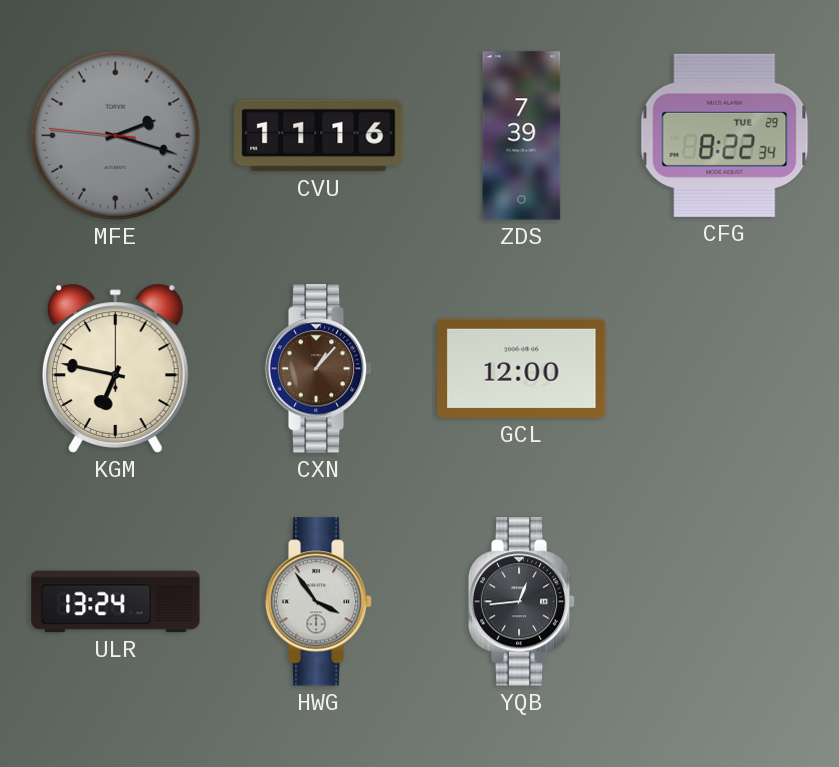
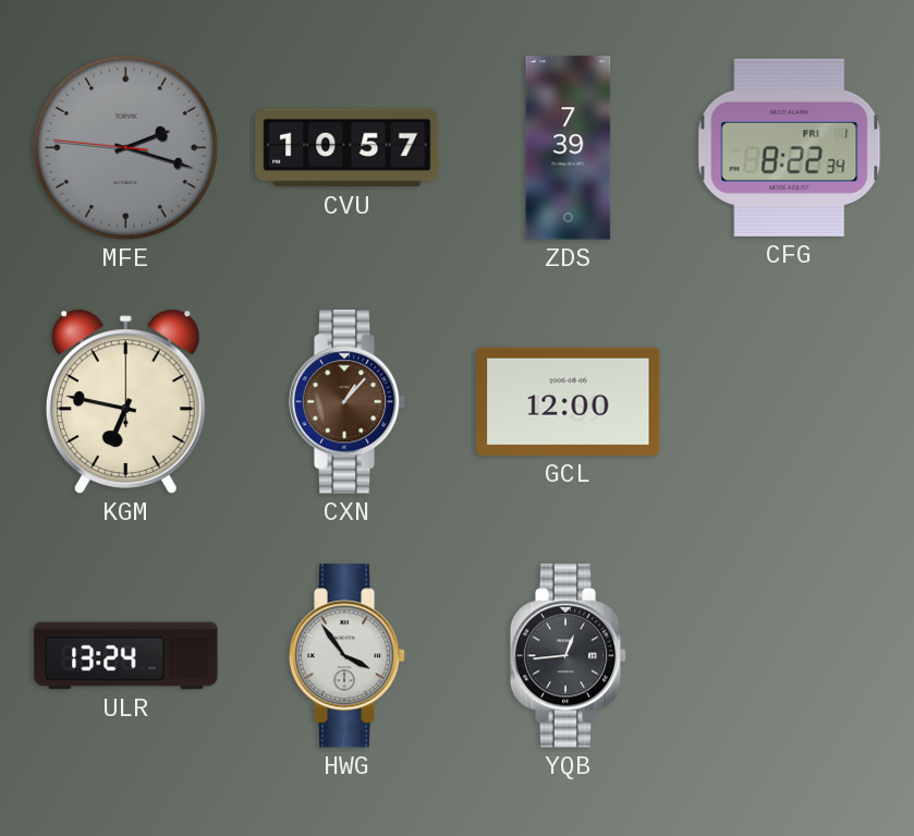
CVU: 11:16 -> 10:57 (348, 148)
CFG date: TUE 29 -> FRI 1 (790, 147)
